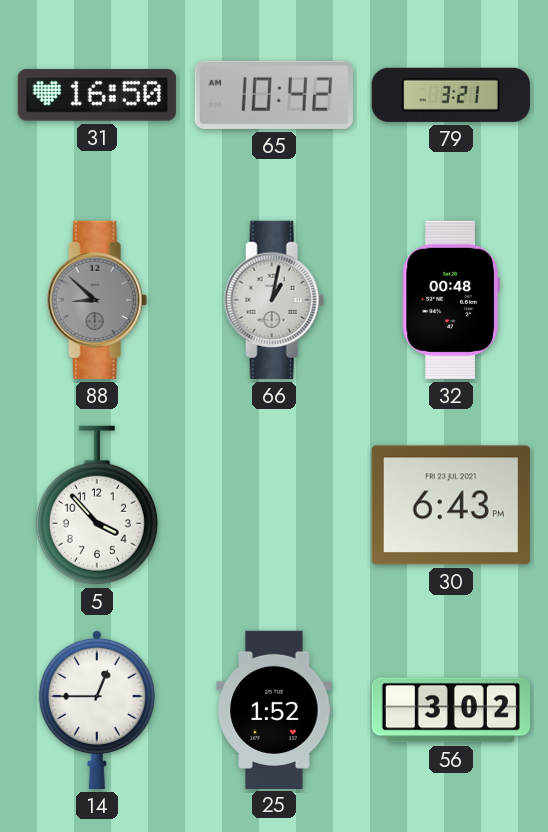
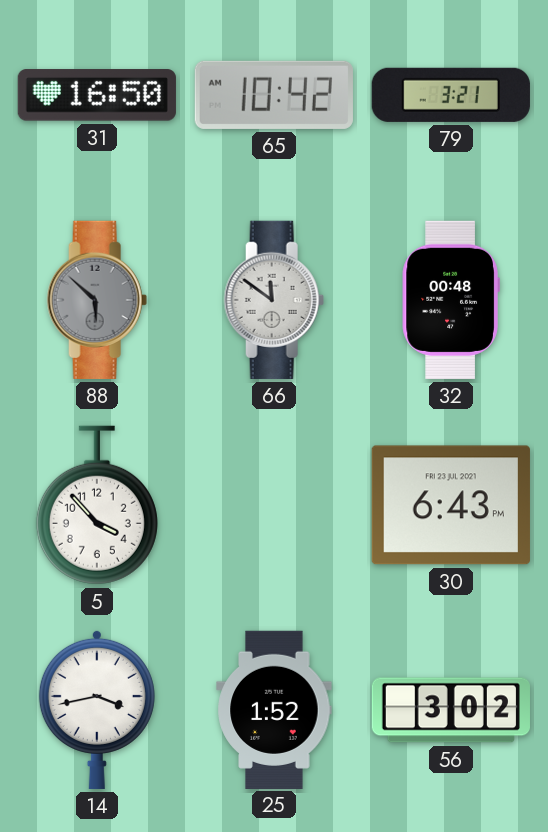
88: 8:52 -> 5:52 (97, 300)
66: 1:02 -> 11:51 (274, 300)
14: 12:45 -> 3:43 (97, 709)
